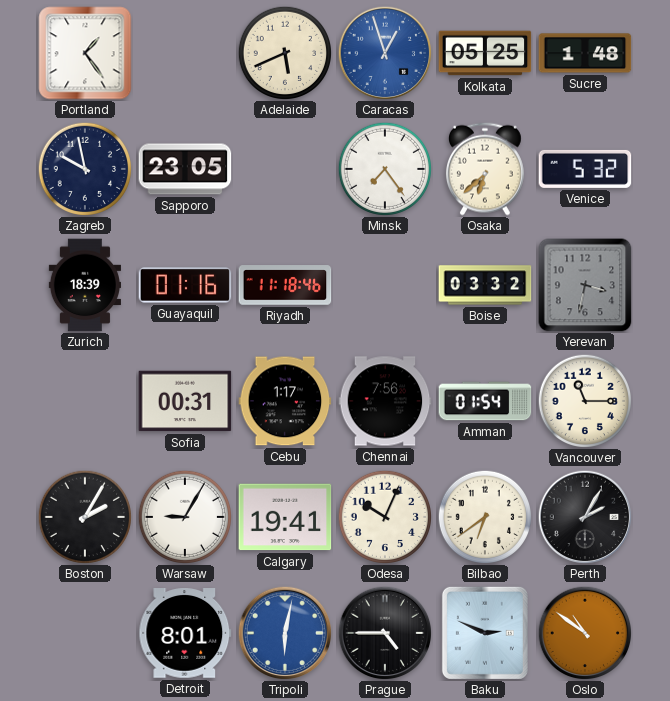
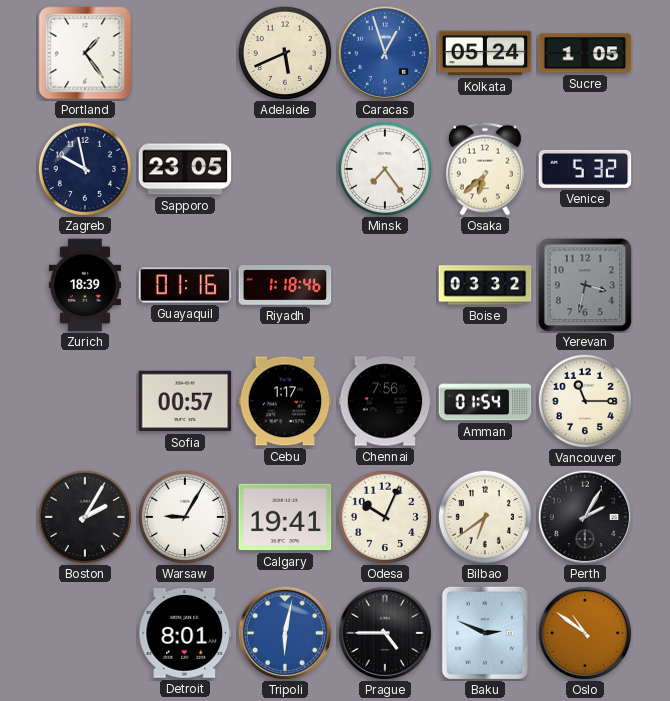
Kolkata: 05:25 -> 05:24 (485, 53)
Sucre: 1:48 -> 1:05 (585, 53)
Riyadh: 11:18 -> 1:18 (285, 285)
Sofia: 00:31 -> 00:57 (185, 401)
